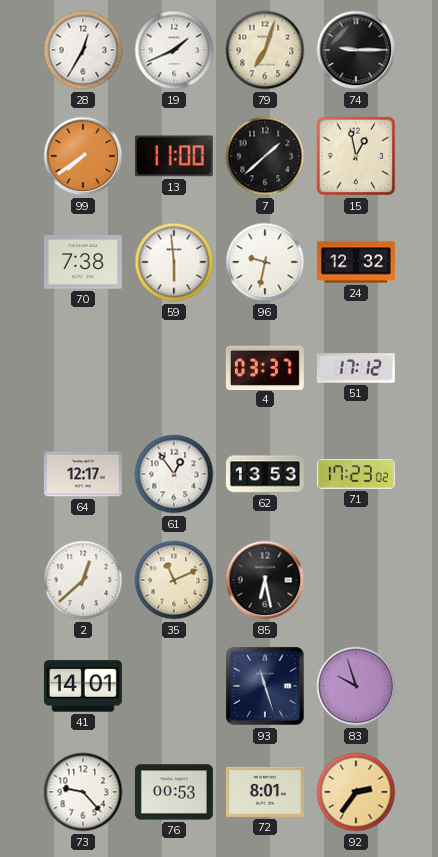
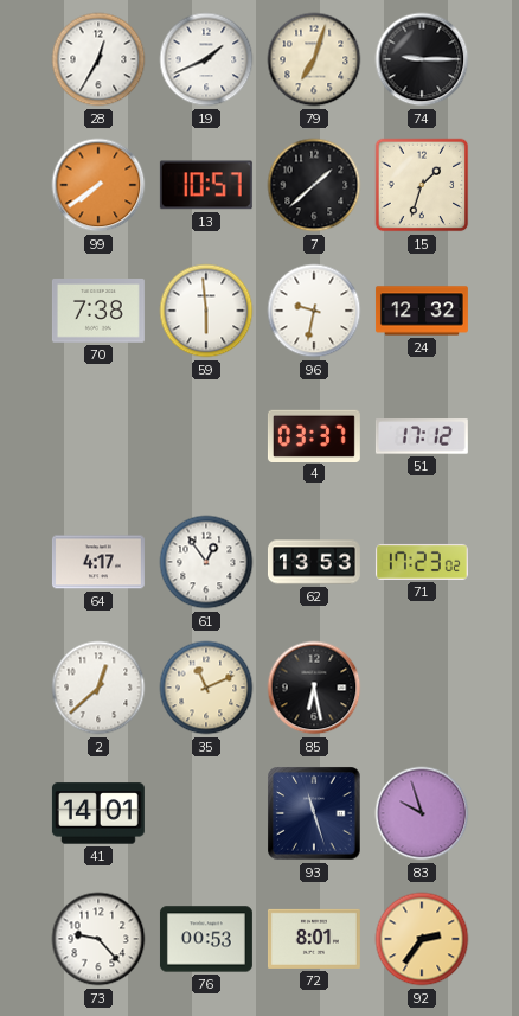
13: 11:00 -> 10:57 (206, 185)
15: 12:58 -> 1:33 (422, 185)
64: 12:17 -> 4:17 (98, 562)
